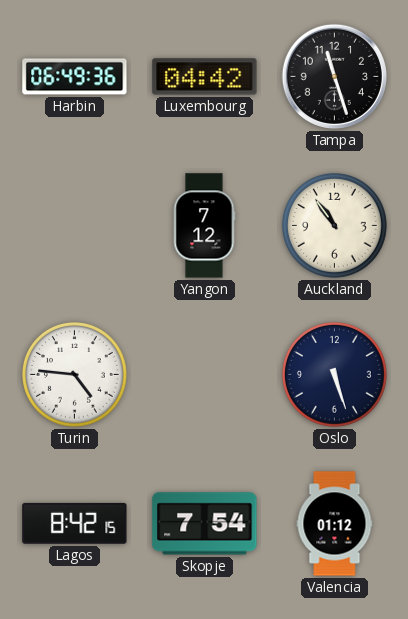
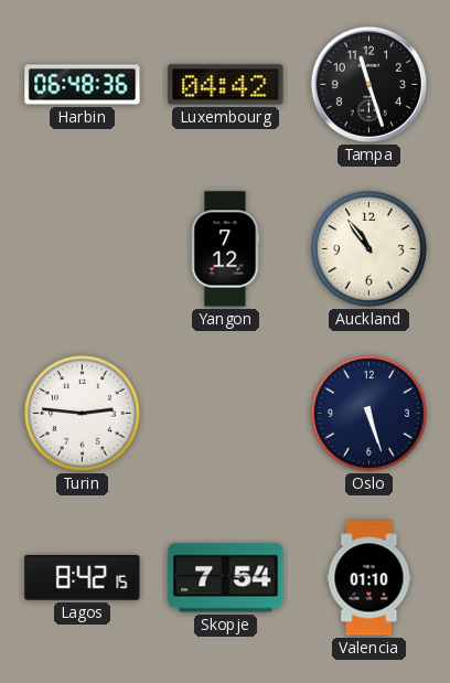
Harbin: 06:49 -> 06:48 (83, 85)
Turin: 4:46 -> 2:46 (83, 414)
Valencia: 01:12 -> 01:10 (369, 578)
